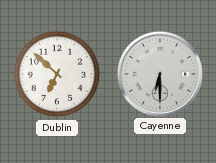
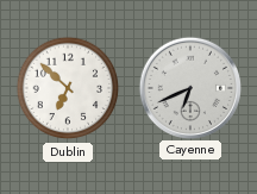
Cayenne: 6:30 -> 6:41 (189, 87)
